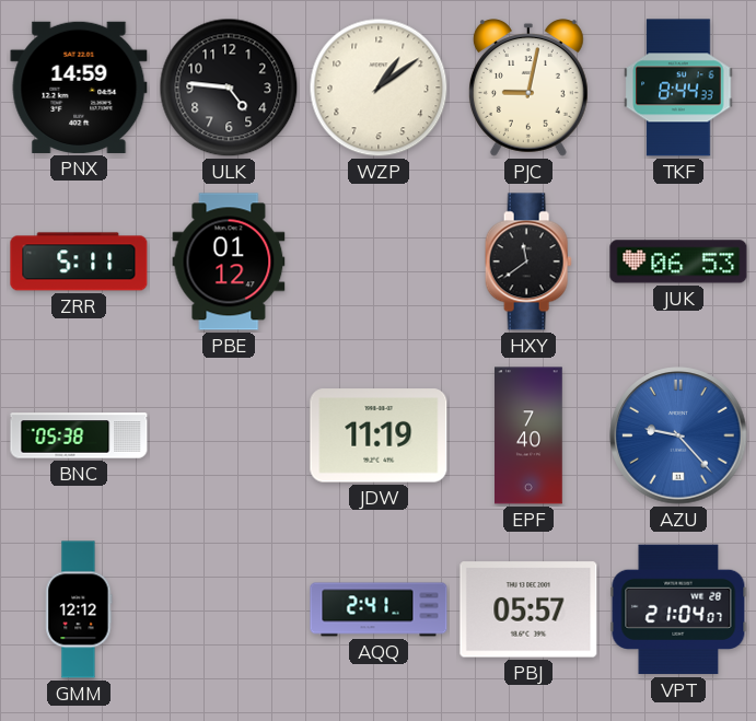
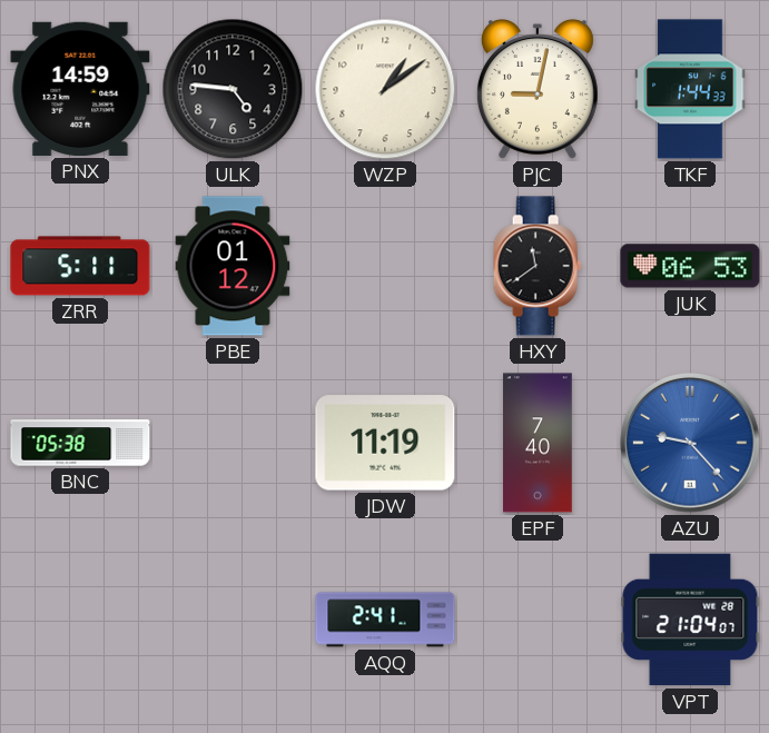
TKF: 8:44 -> 1:44 (690, 89)
GMM: 12:12 -> none (79, 609)
PBJ: 05:57 -> none (528, 609)
